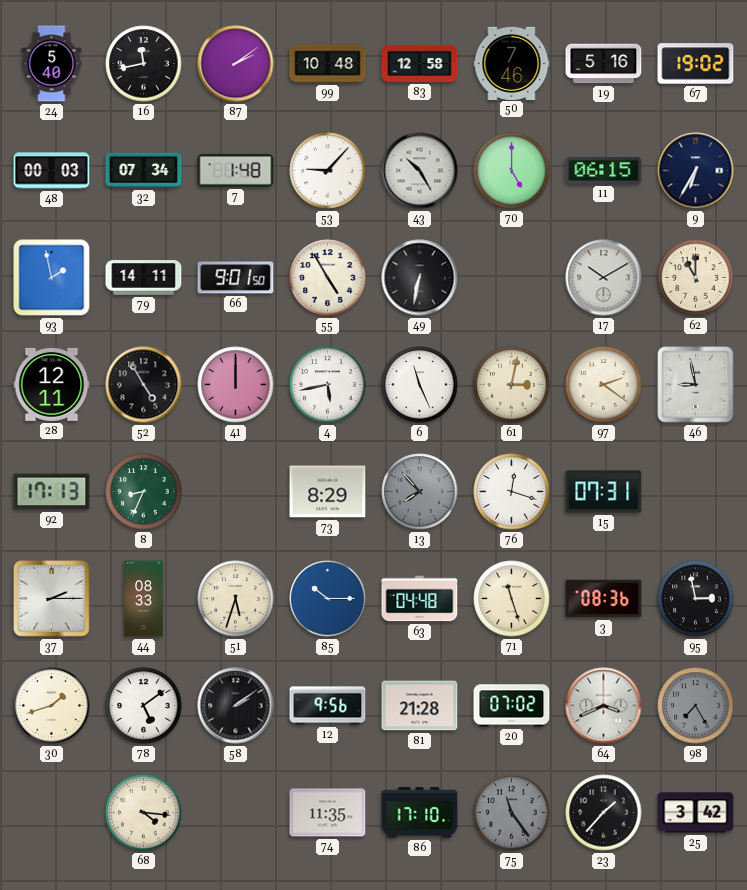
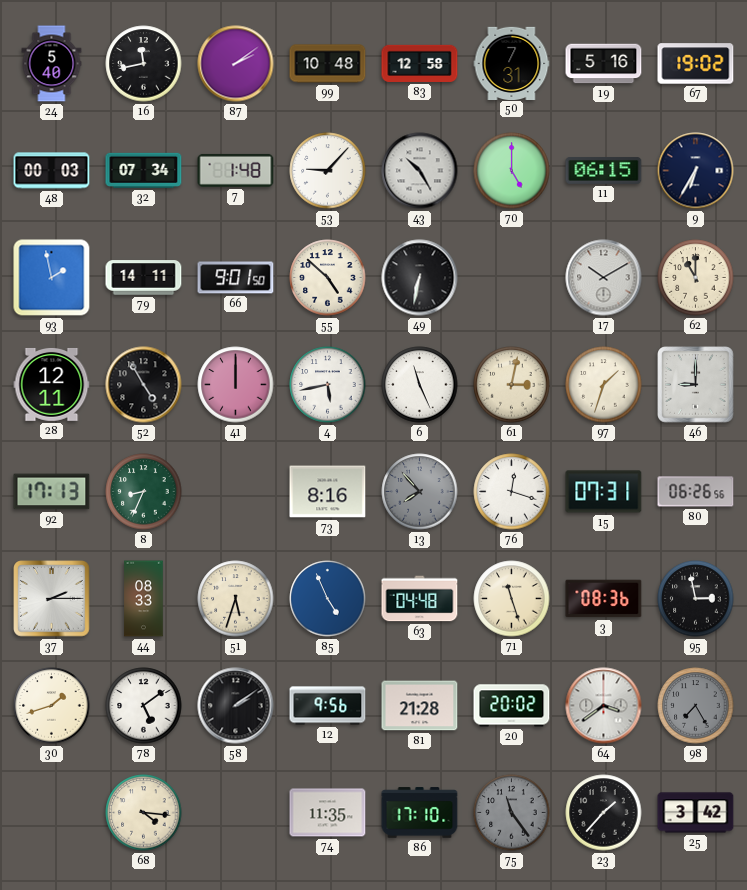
50: 7:46 -> 7:31 (512, 63)
55: 4:55 -> 4:52 (328, 278)
97: 2:21 -> 1:33 (604, 385)
46: 8:58 -> 9:00 (696, 385)
73: 8:29 -> 8:16 (328, 492)
80: none -> 06:26 (696, 492)
85: 10:15 -> 4:56 (328, 599)
20: 07:02 -> 20:02 (512, 706)
64: 3:41 -> 3:39 (604, 706)
